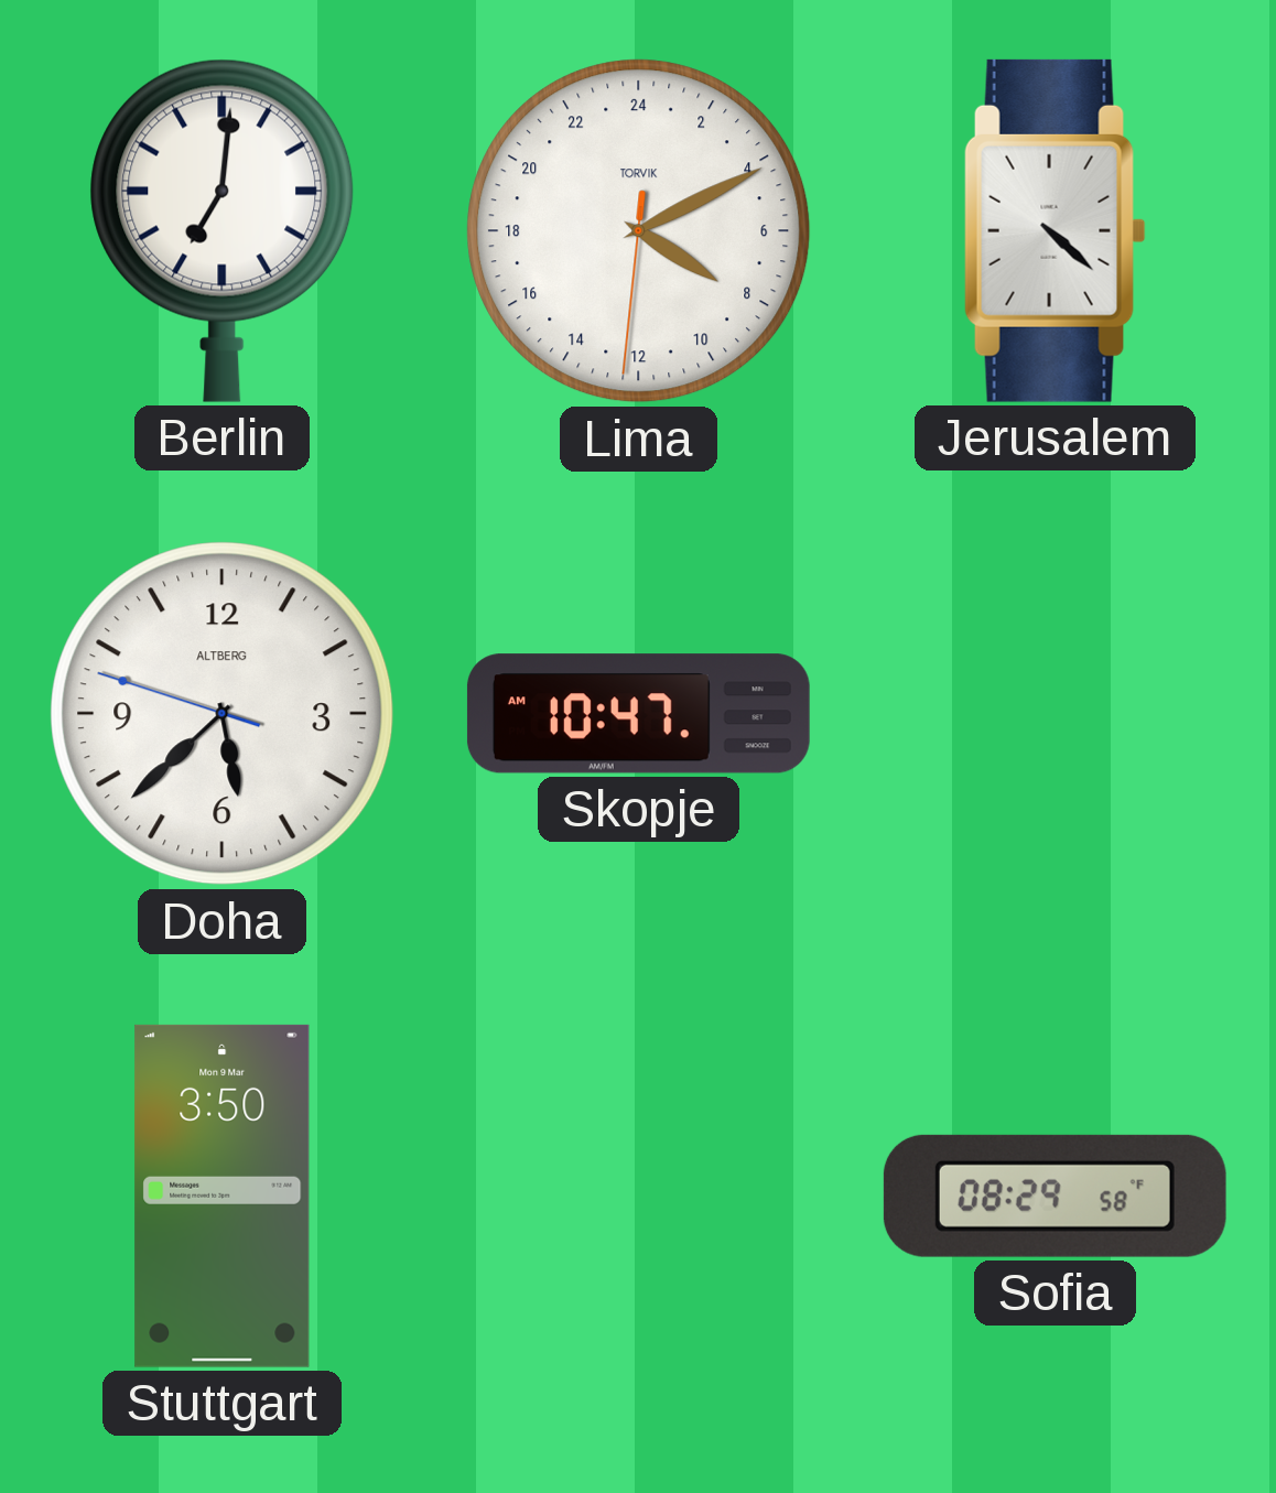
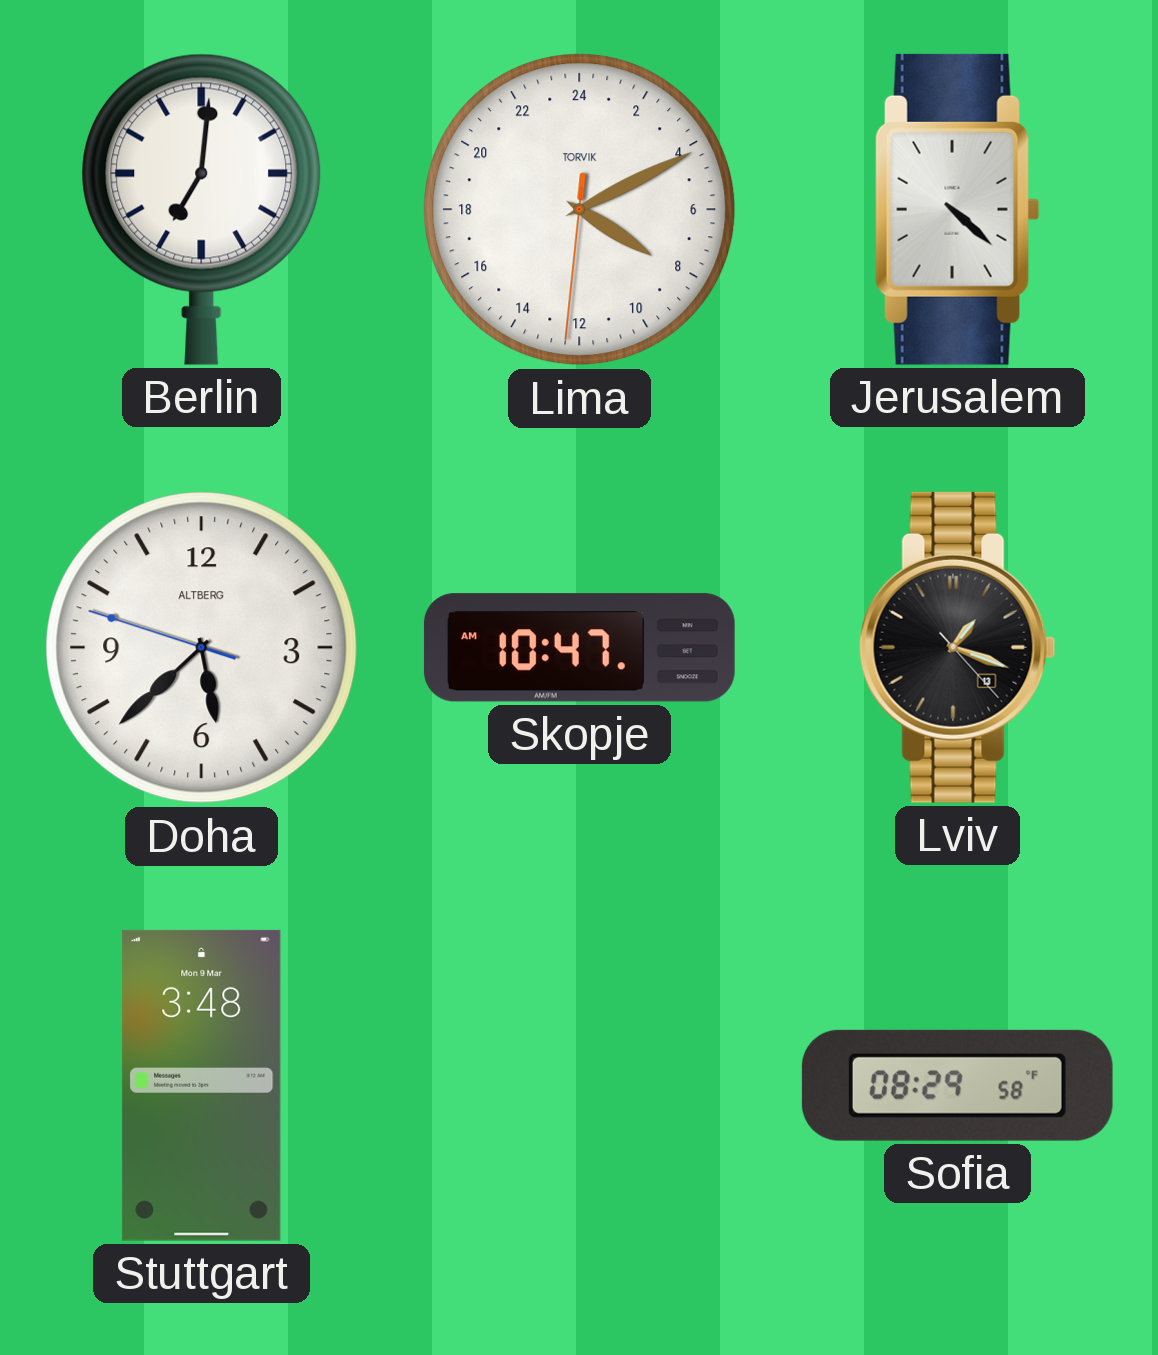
Lviv: none -> 1:18 (957, 647)
Stuttgart: 3:50 -> 3:48 (202, 1085)
